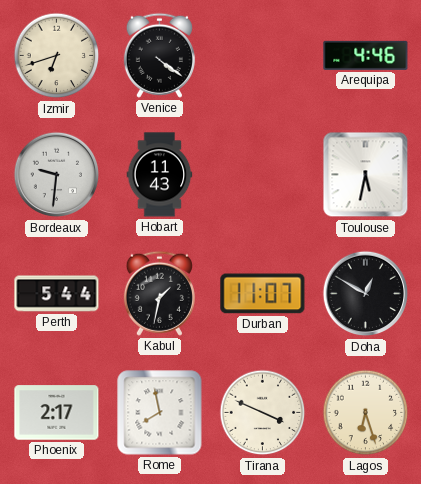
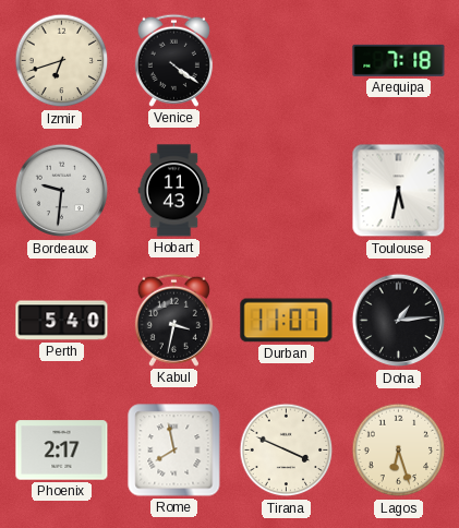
Arequipa: 4:46 -> 7:18 (399, 60)
Perth: 5:44 -> 5:40 (62, 321)
Kabul: 1:32 -> 3:32 (173, 320)
Doha: 12:50 -> 1:14 (399, 321)
